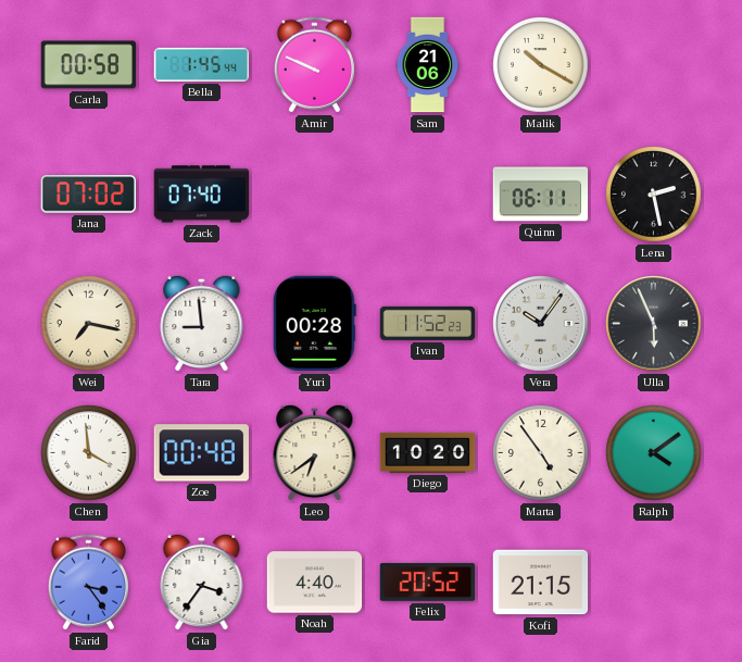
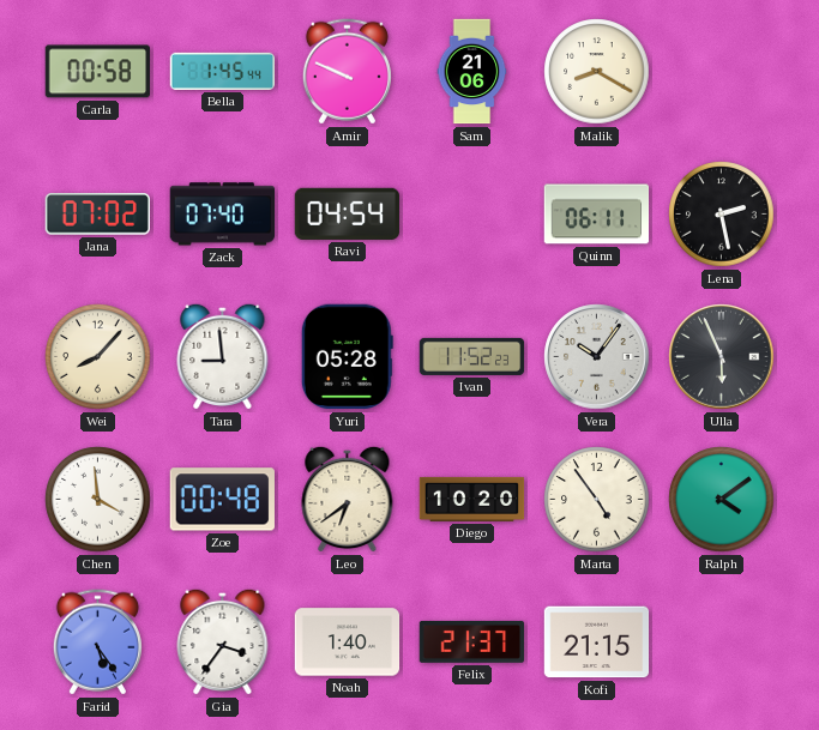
Malik: 10:20 -> 8:20 (597, 72)
Ravi: none -> 04:54 (348, 213)
Wei: 7:17 -> 8:07 (98, 357)
Yuri: 00:28 -> 05:28 (347, 357)
Farid: 3:24 -> 5:24 (97, 642)
Noah: 4:40 -> 1:40 (348, 642)
Felix: 20:52 -> 21:37 (472, 641)
